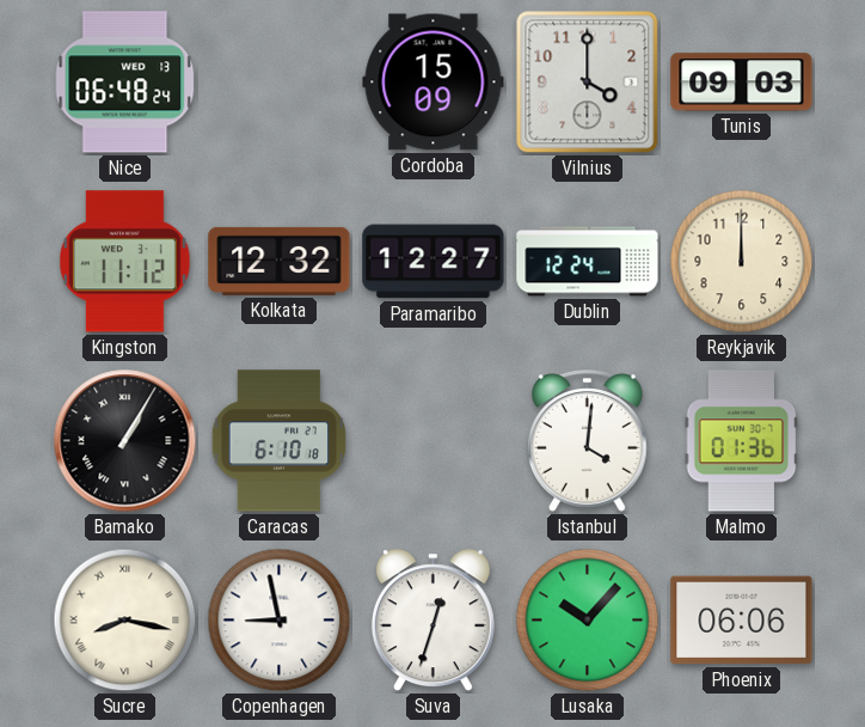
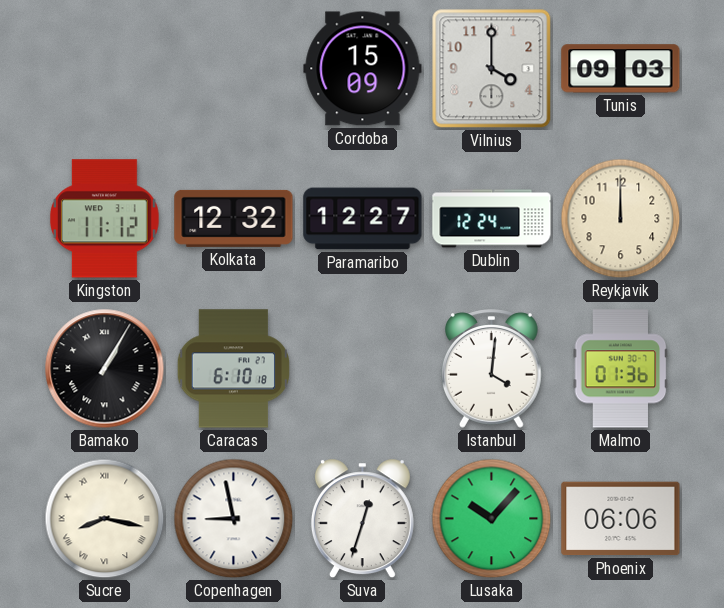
Nice: 06:48 -> none (125, 83)
